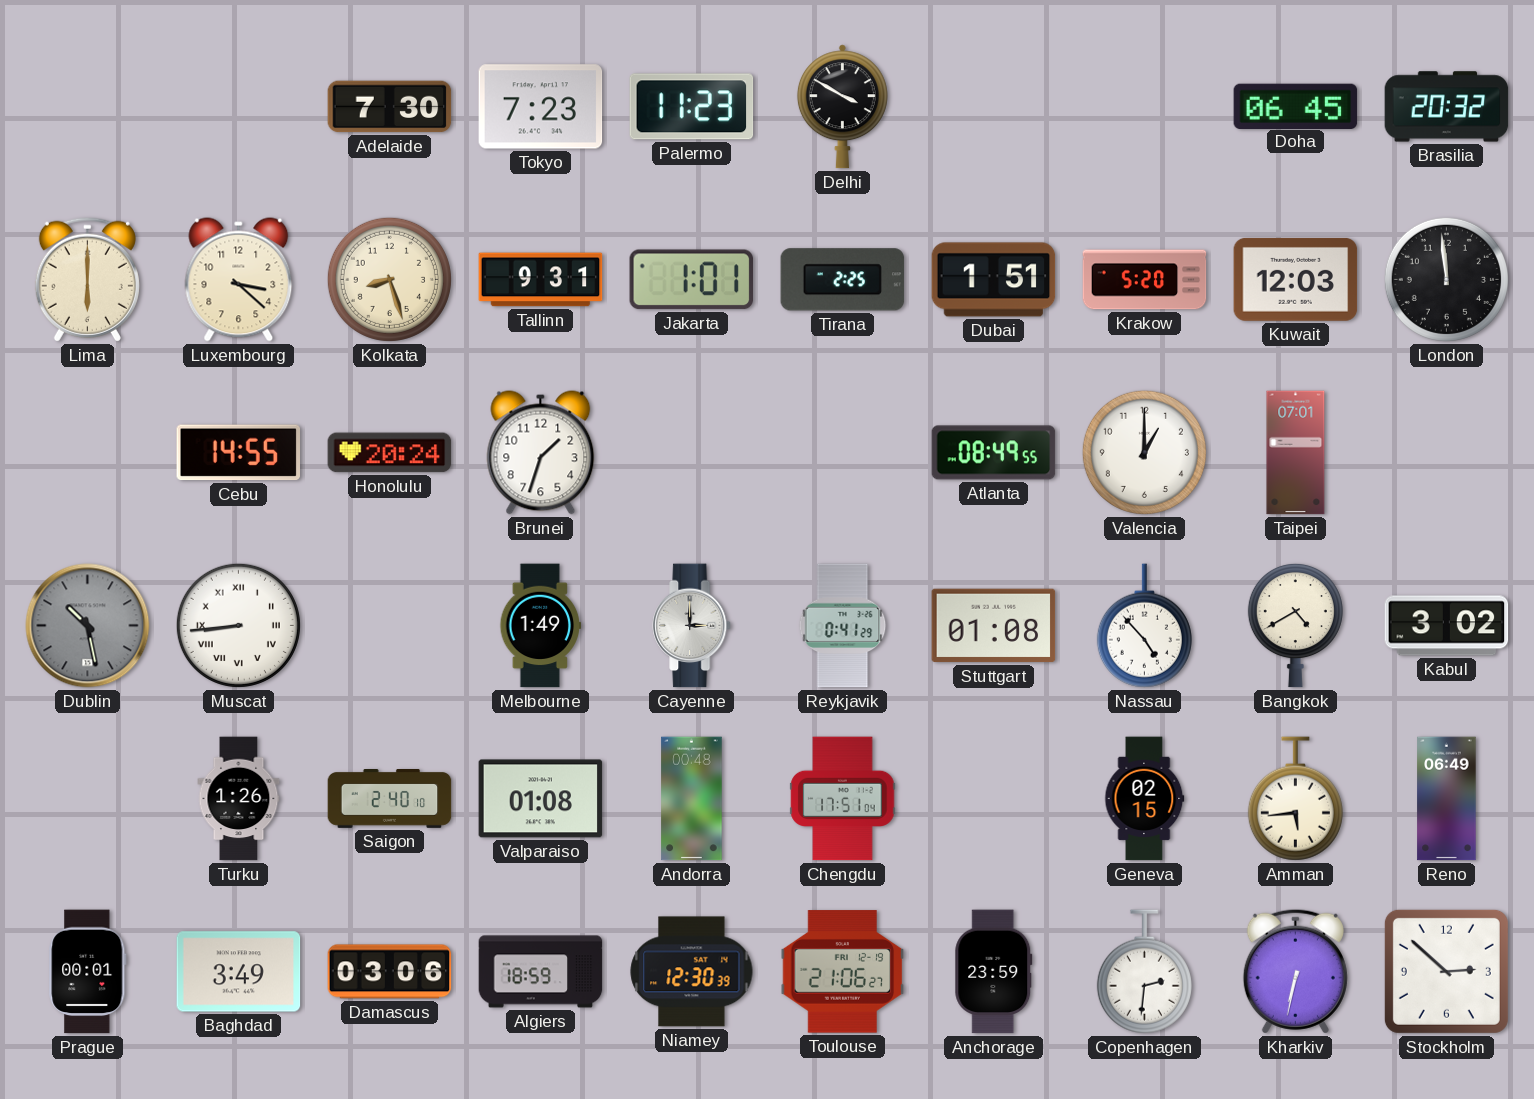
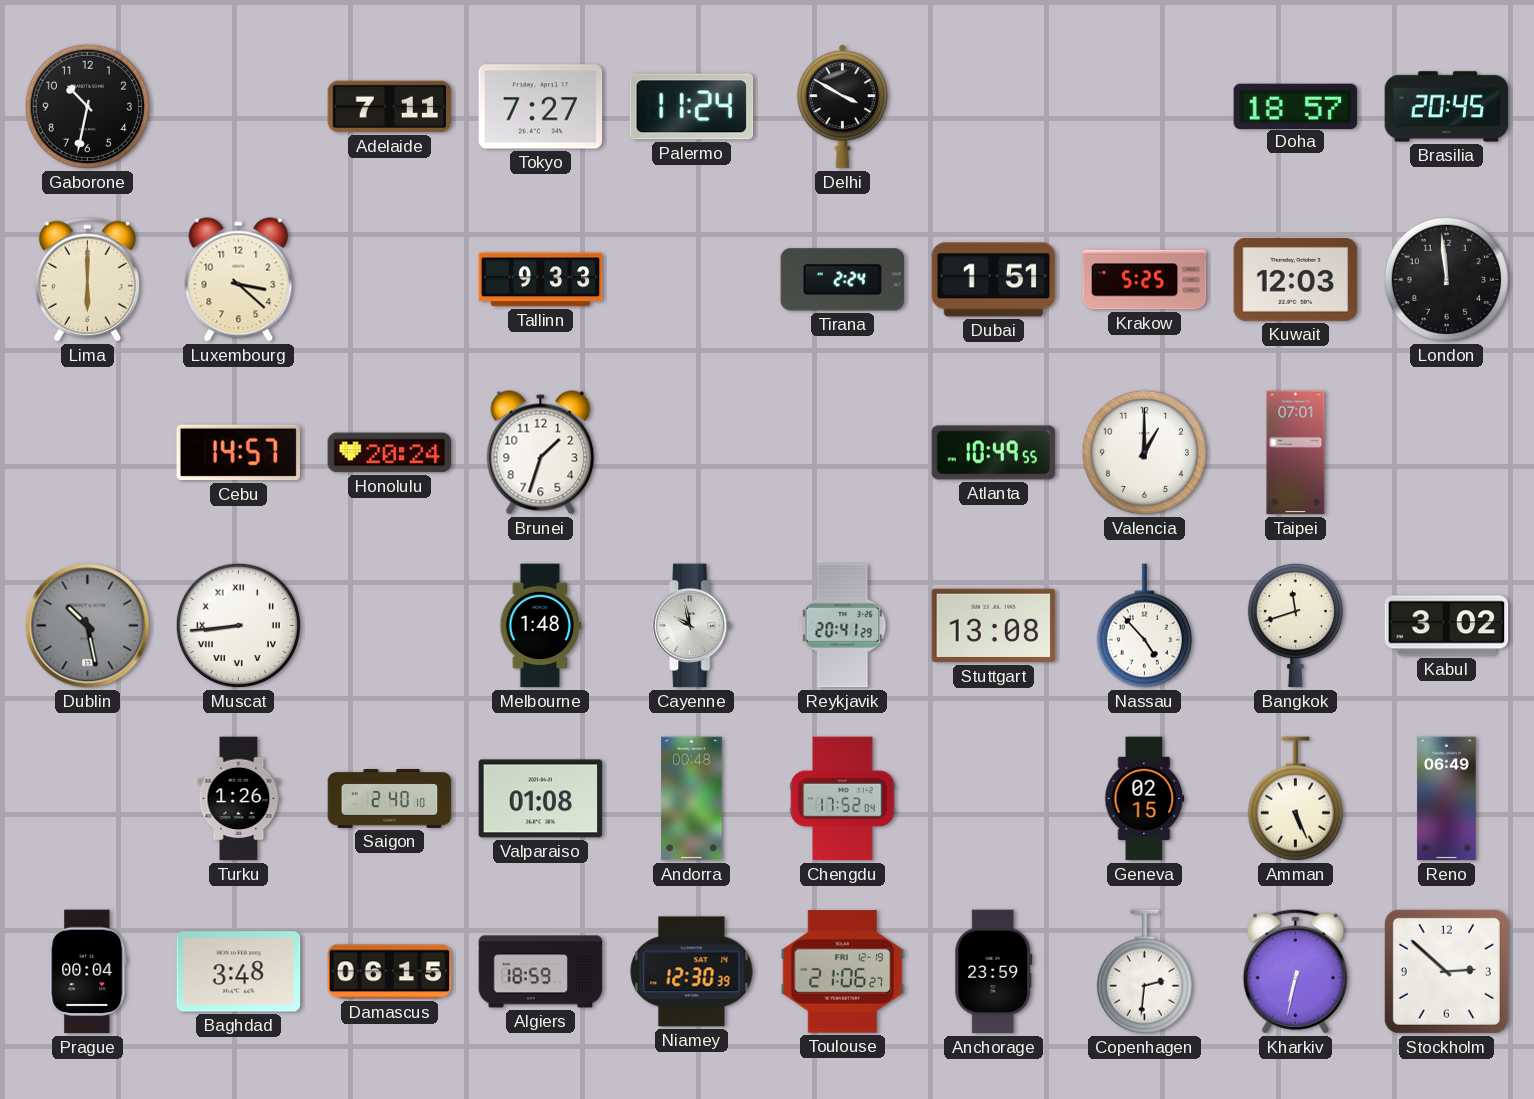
Gaborone: none -> 10:32 (87, 106)
Adelaide: 7:30 -> 7:11 (390, 107)
Tokyo: 7:23 -> 7:27 (541, 107)
Palermo: 11:23 -> 11:24 (692, 107)
Doha: 06:45 -> 18:57 (1296, 106)
Brasilia: 20:32 -> 20:45 (1447, 107)
Kolkata: 8:27 -> none (389, 279)
Tallinn: 9:31 -> 9:33 (541, 280)
Jakarta: 1:01 -> none (691, 280)
Tirana: 2:25 -> 2:24 (843, 280)
Krakow: 5:20 -> 5:25 (1145, 280)
Cebu: 14:55 -> 14:57 (239, 453)
Atlanta: 08:49 -> 10:49 (994, 453)
Melbourne: 1:49 -> 1:48 (541, 626)
Cayenne: 3:00 -> 9:58 (692, 626)
Reykjavik: 0:41 -> 20:41 (843, 626)
Stuttgart: 01:08 -> 13:08 (994, 626)
Bangkok: 4:40 -> 11:42 (1295, 625)
Chengdu: 17:51 -> 17:52 (843, 799)
Amman: 5:44 -> 5:26 (1295, 799)
Prague: 00:01 -> 00:04 (88, 972)
Baghdad: 3:49 -> 3:48 (239, 972)
Damascus: 03:06 -> 06:15 (390, 972)
